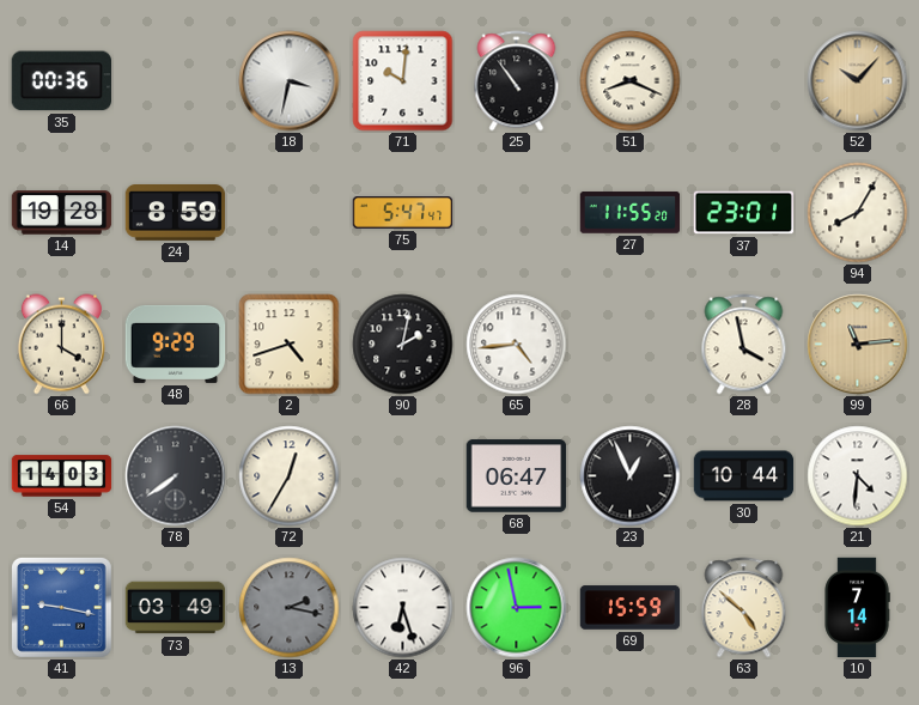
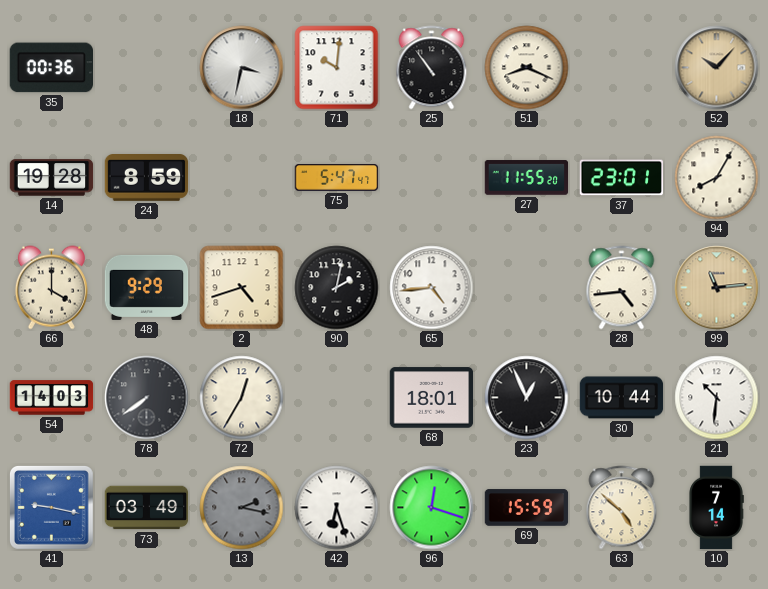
28: 3:58 -> 4:44 (622, 288)
68: 06:47 -> 18:01 (432, 398)
21: 4:31 -> 10:31 (717, 398)
96: 2:58 -> 12:18 (432, 508)
